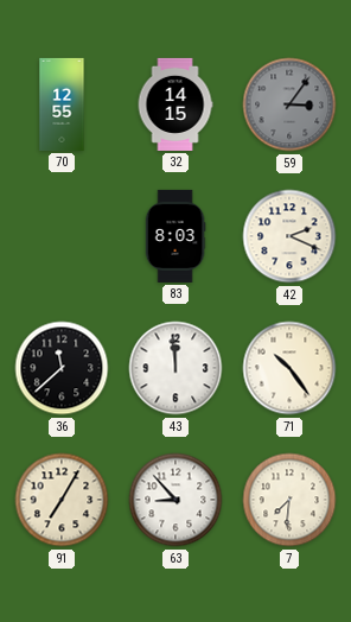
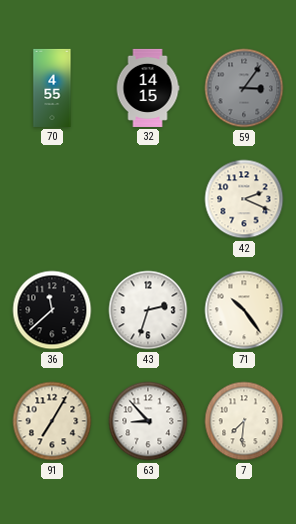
70: 12:55 -> 4:55 (52, 88)
83: 8:03 -> none (175, 236)
43: 11:59 -> 2:33 (148, 310)
